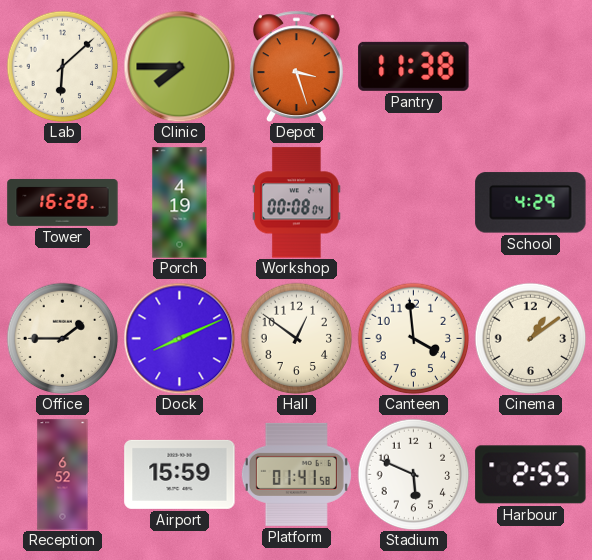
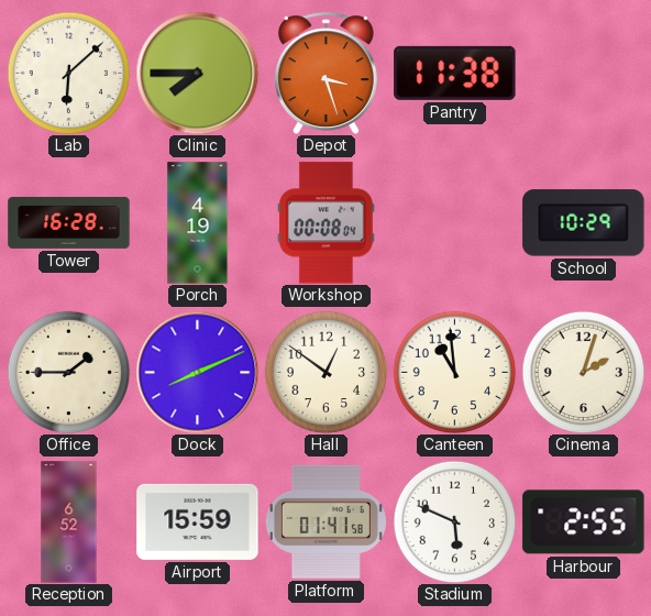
School: 4:29 -> 10:29 (584, 223)
Canteen: 3:59 -> 10:59 (454, 372)
Cinema: 1:09 -> 2:03 (583, 372)
